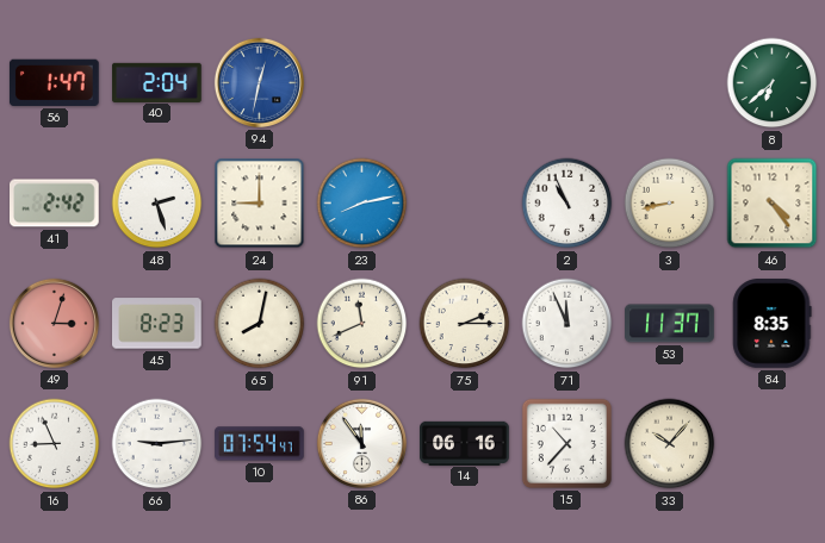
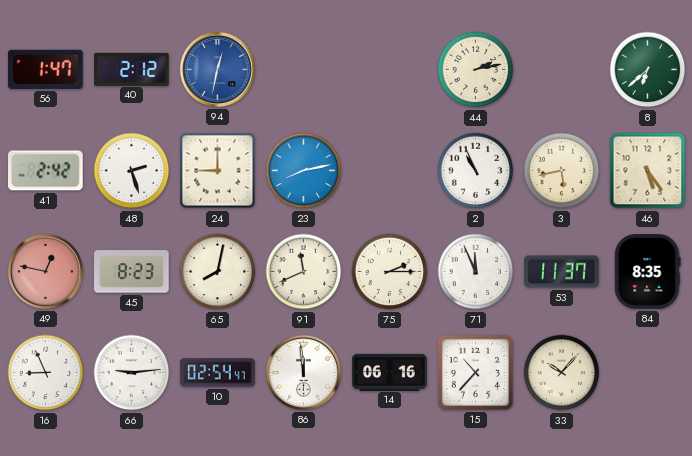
40: 2:04 -> 2:12 (132, 69)
44: none -> 2:13 (476, 70)
3: 8:43 -> 5:43 (562, 171)
46: 4:24 -> 5:24 (648, 171)
49: 3:03 -> 12:47 (45, 271)
10: 07:54 -> 02:54 (218, 373)
86: 11:54 -> 11:59 (303, 372)
